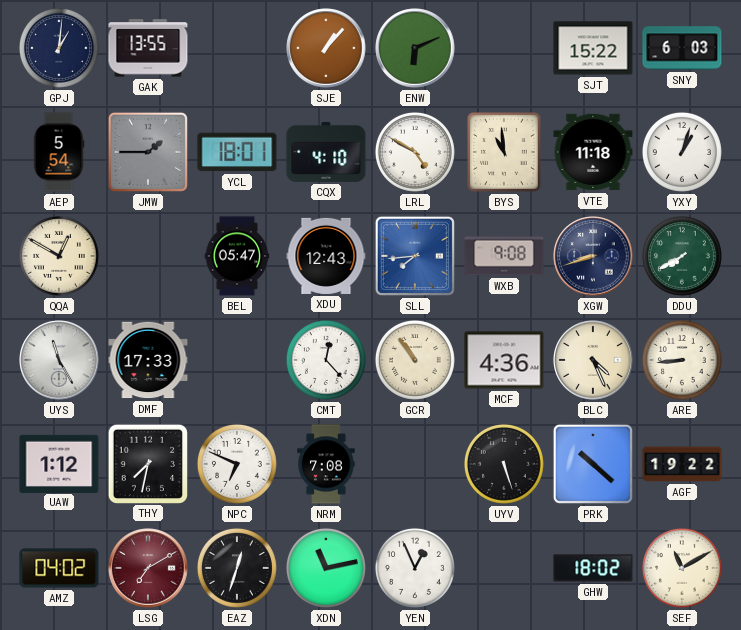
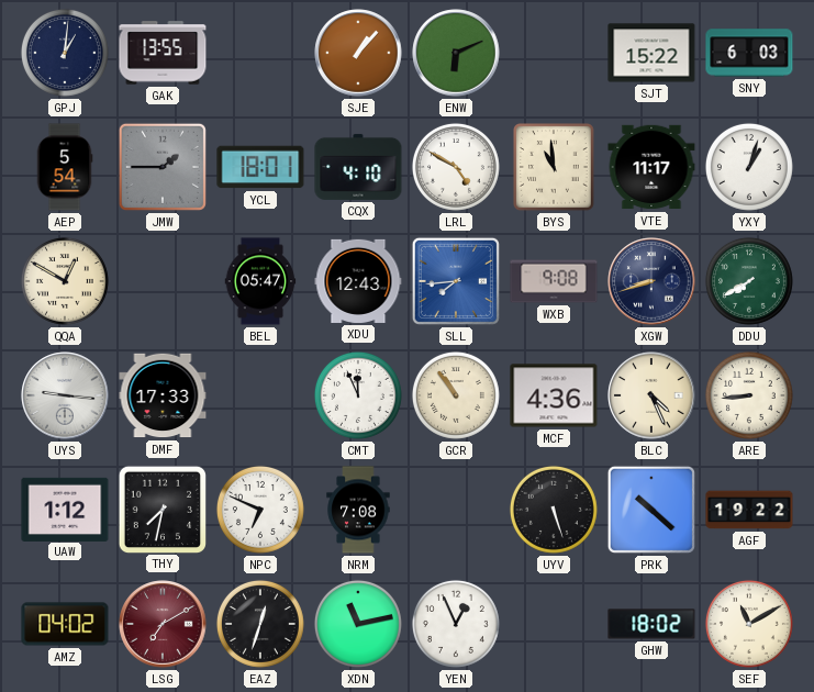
VTE: 11:18 -> 11:17 (651, 167)
UYS: 11:25 -> 9:16 (65, 395)
CMT: 12:23 -> 11:56 (358, 395)
